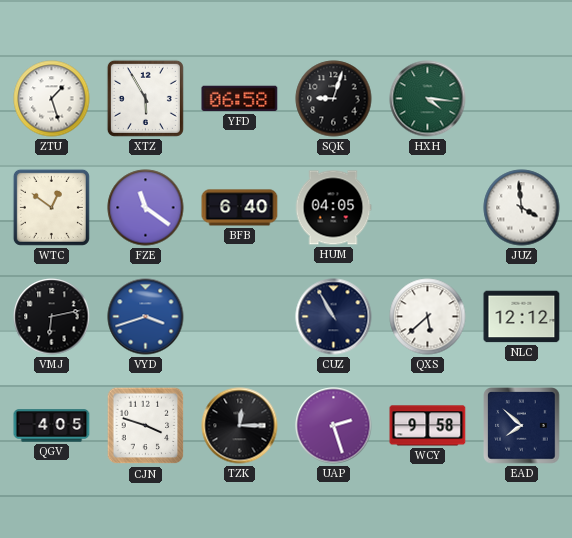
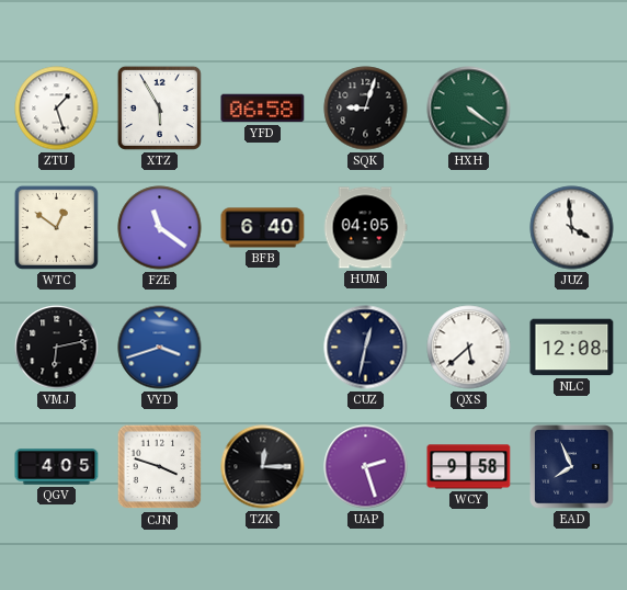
HXH: 4:16 -> 4:21 (469, 109)
CUZ: 10:55 -> 12:32 (366, 348)
NLC: 12:12 -> 12:08 (572, 348)
EAD: 7:52 -> 7:56 (572, 467)
